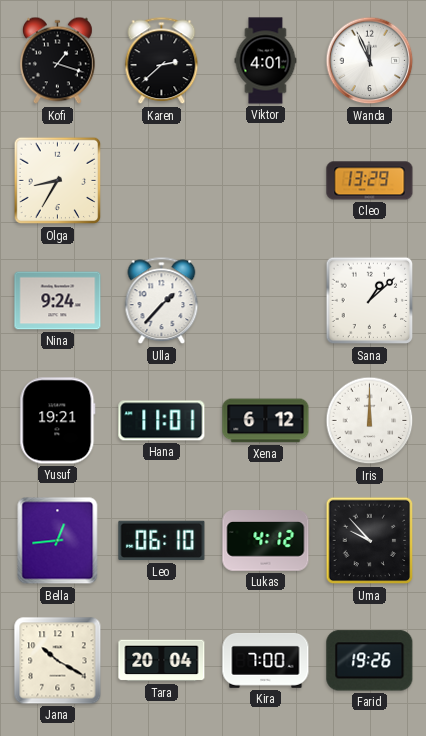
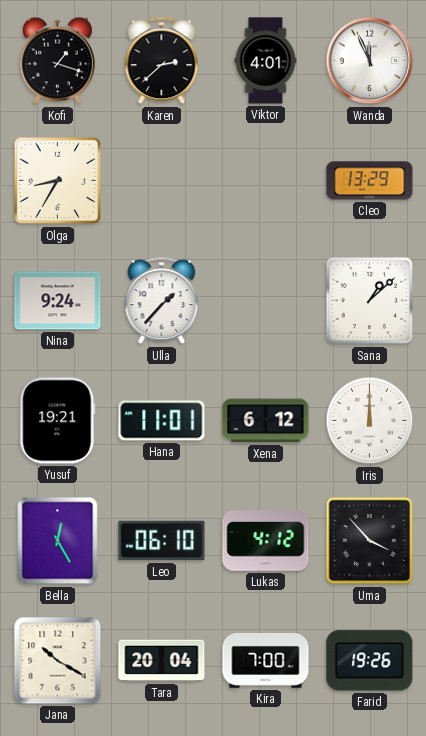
Bella: 12:44 -> 12:25 (58, 541)
Uma: 9:53 -> 3:53 (370, 541)
